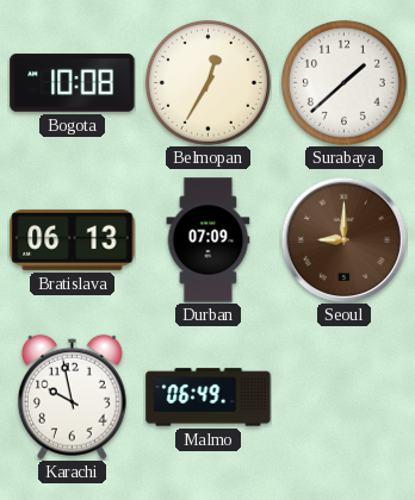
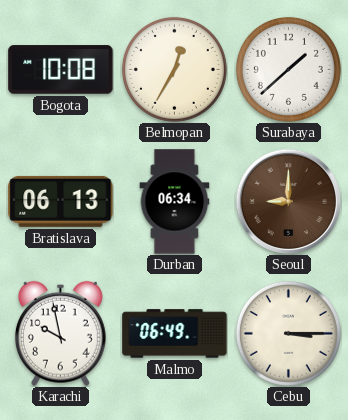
Durban: 07:09 -> 06:34 (175, 202)
Cebu: none -> 3:15 (288, 333)
